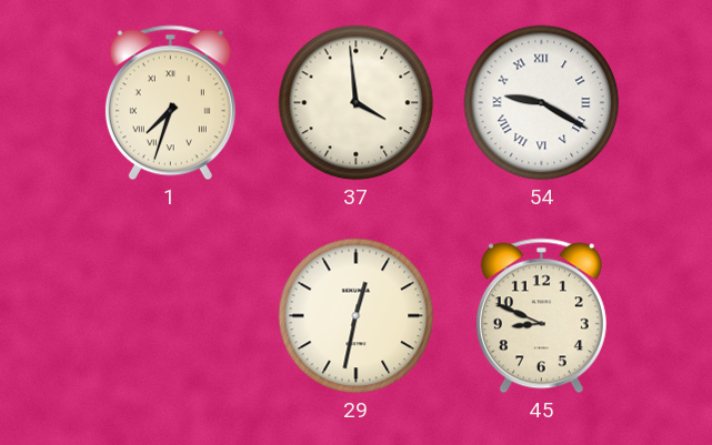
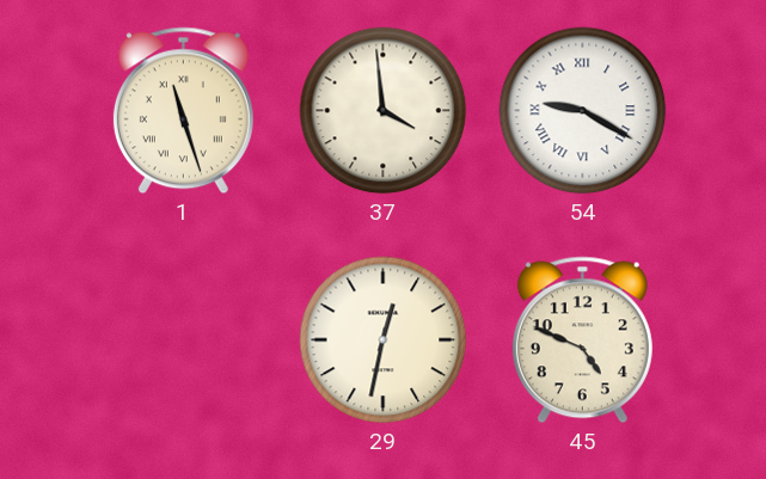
1: 7:33 -> 11:27 (183, 111)
45: 8:49 -> 4:49 (582, 340)
